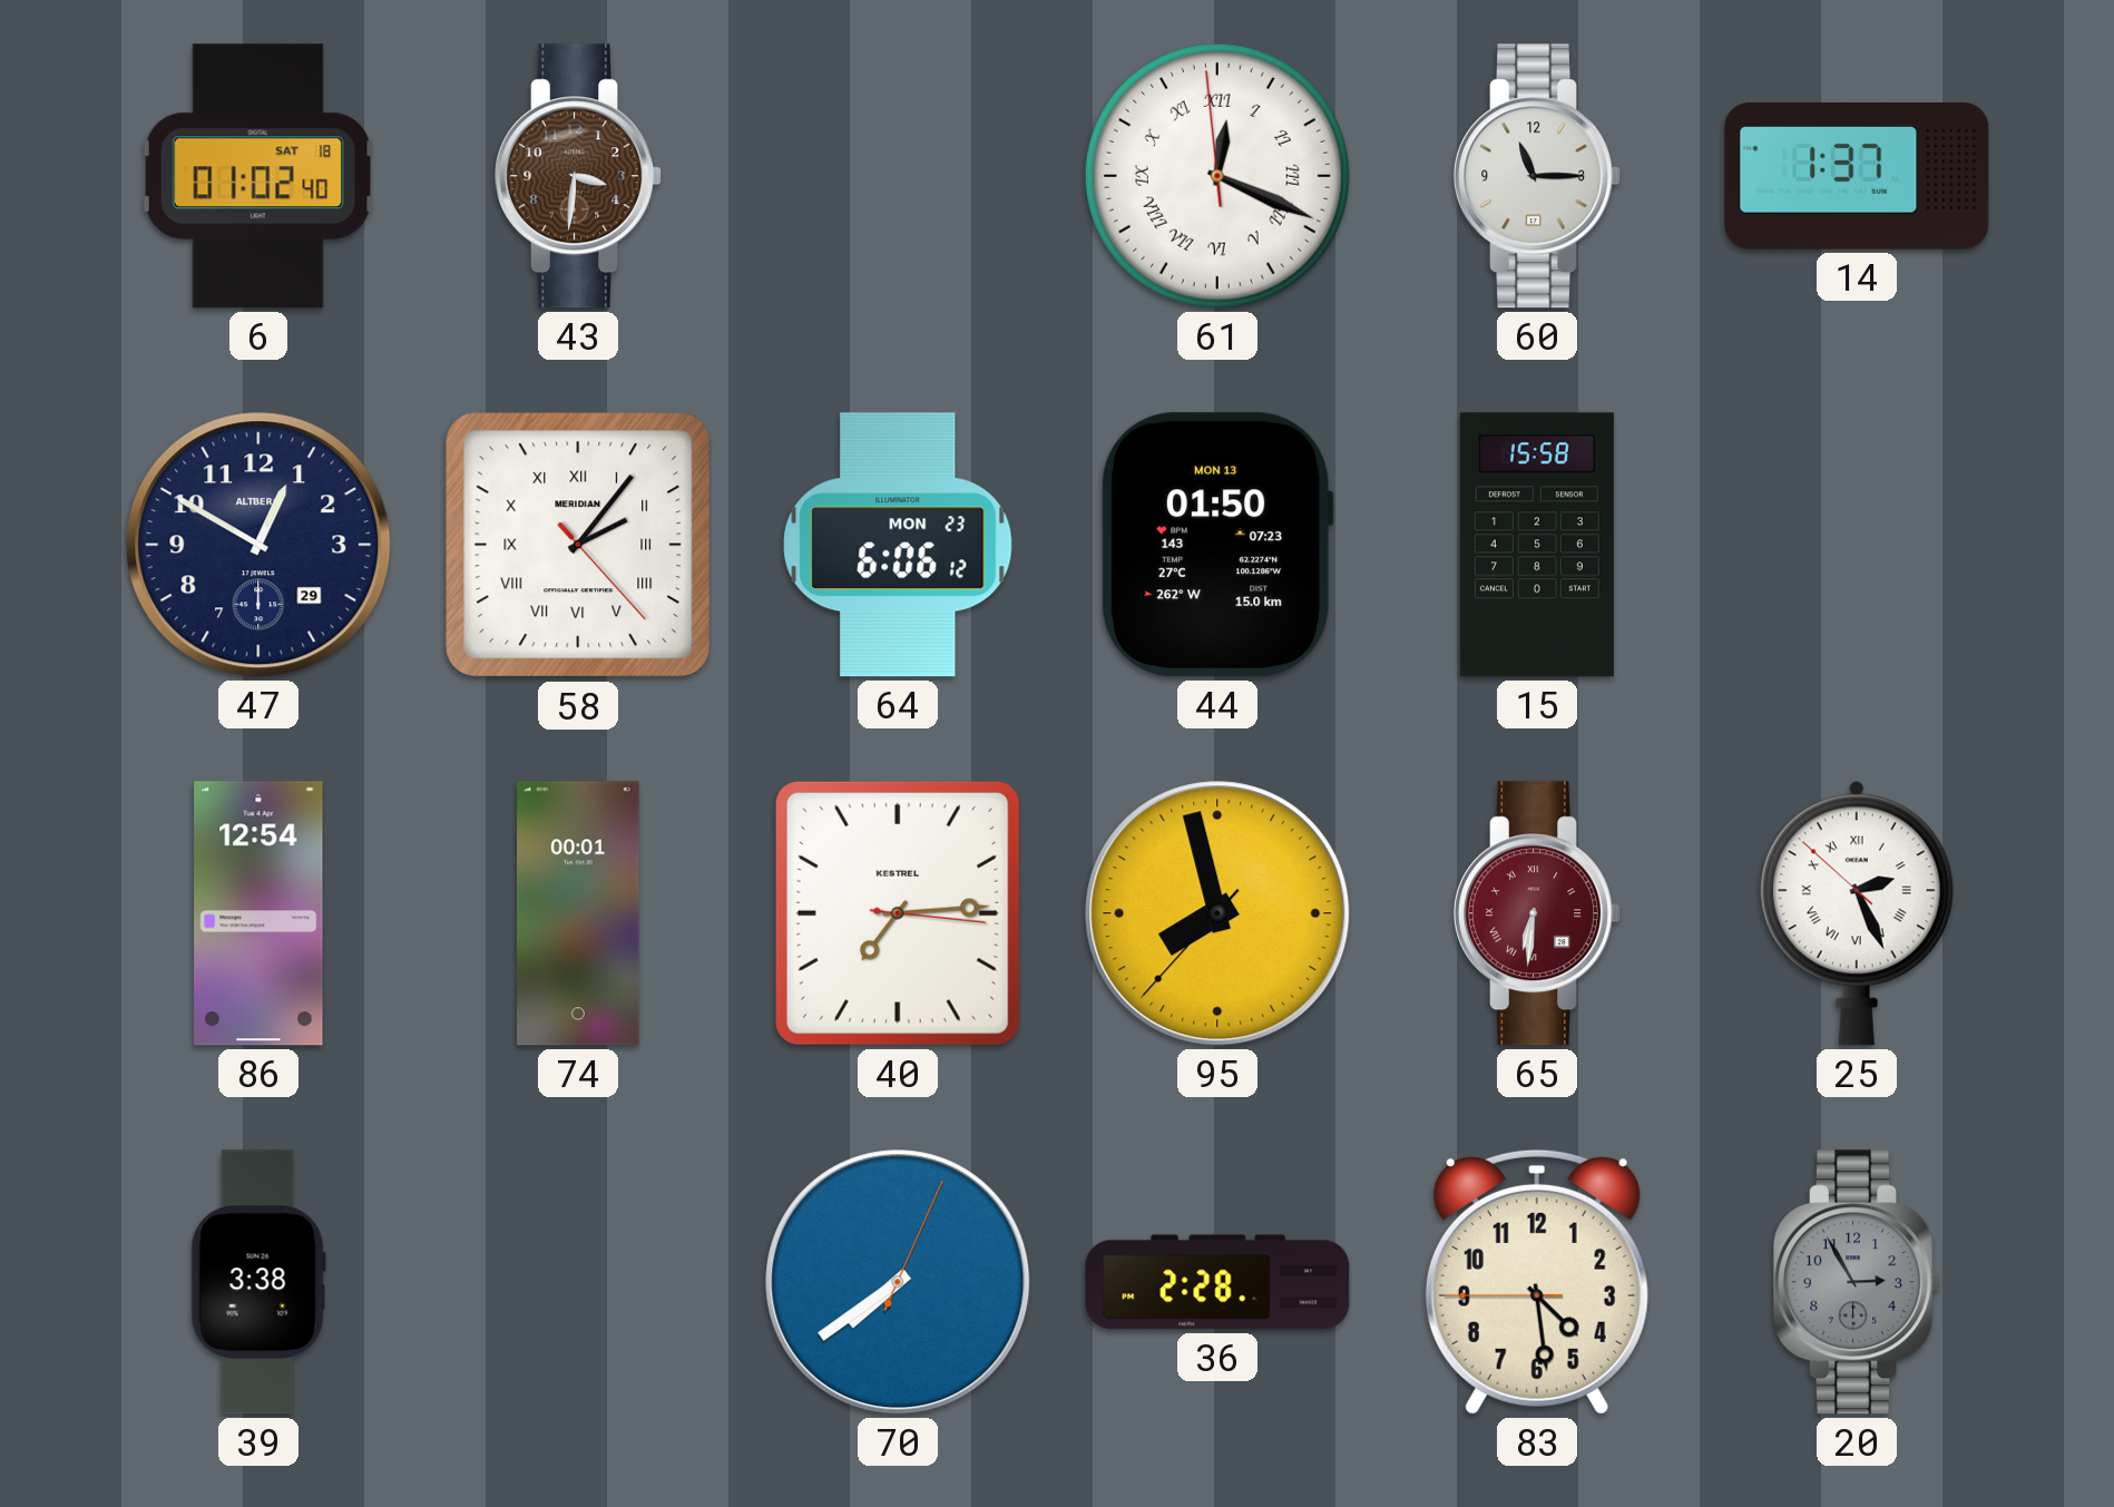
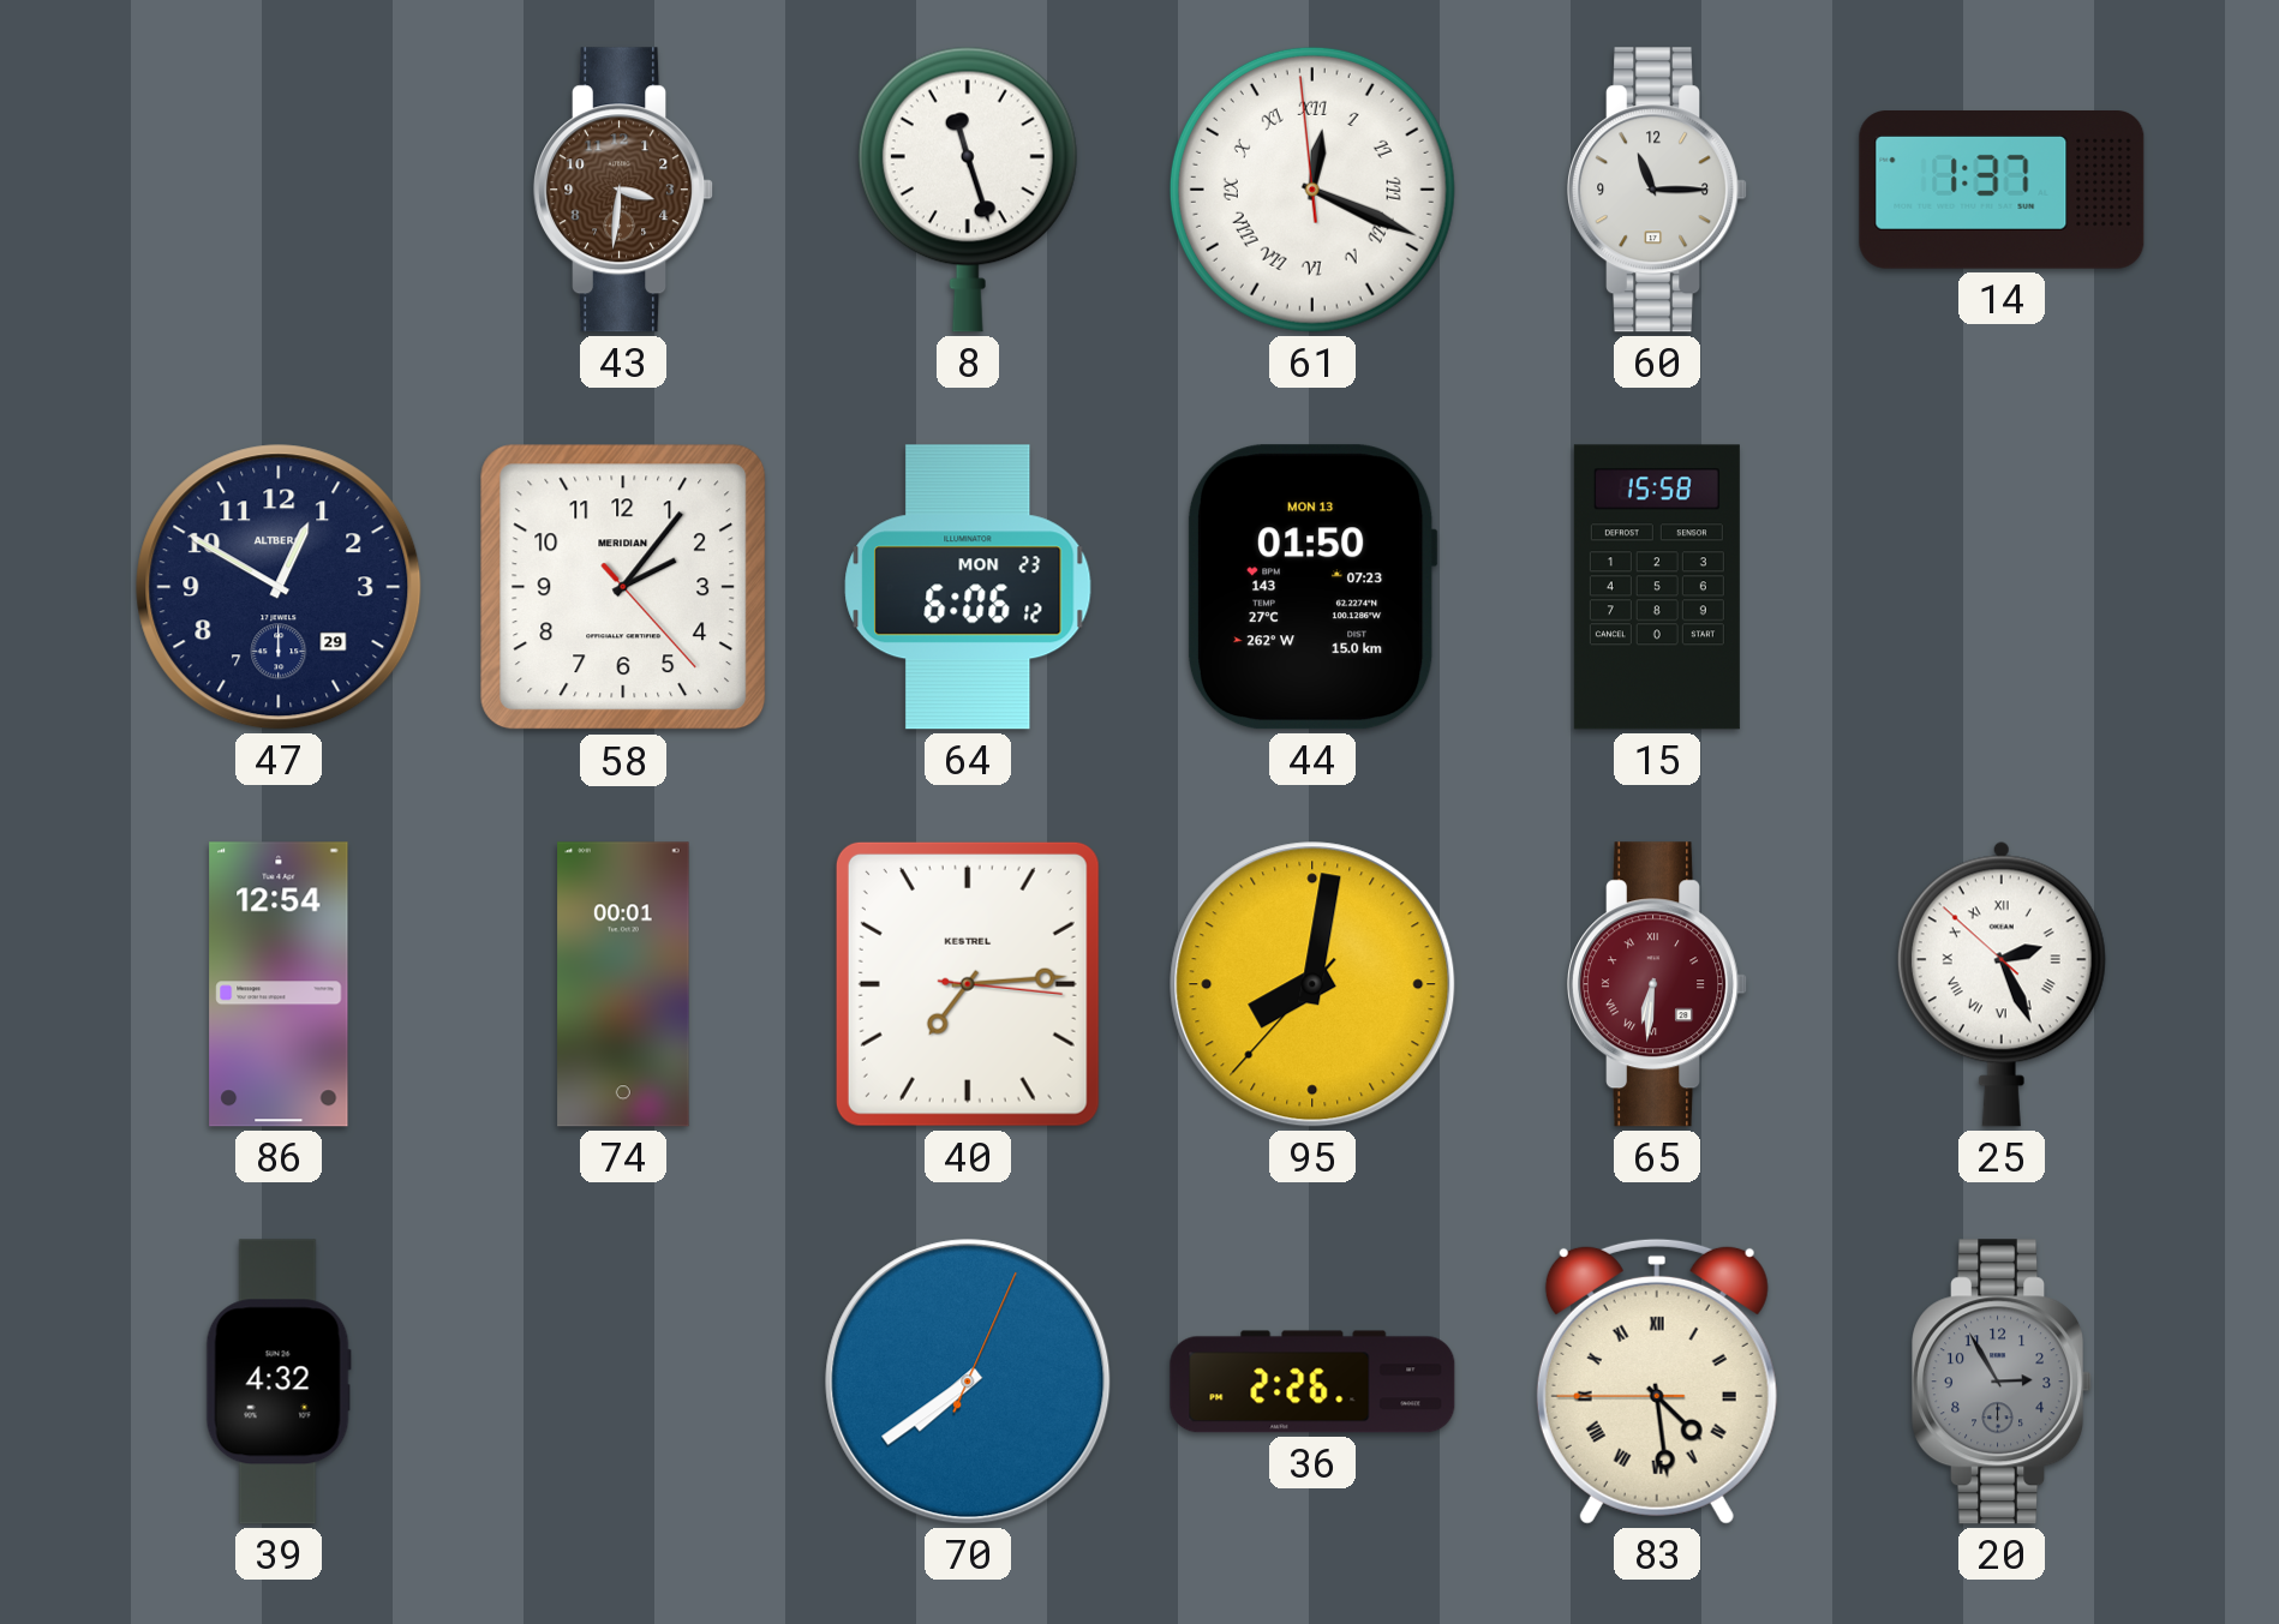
6: 01:02 -> none (258, 176)
8: none -> 11:27 (968, 190)
58 numerals: Roman -> Arabic (623, 587)
95: 7:57 -> 8:01 (1312, 984)
39: 3:38 -> 4:32 (279, 1382)
36: 2:28 -> 2:26 (1312, 1382)
83 numerals: Arabic -> Roman (1657, 1382)
